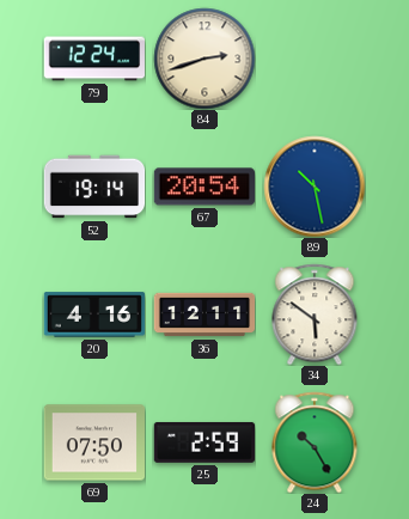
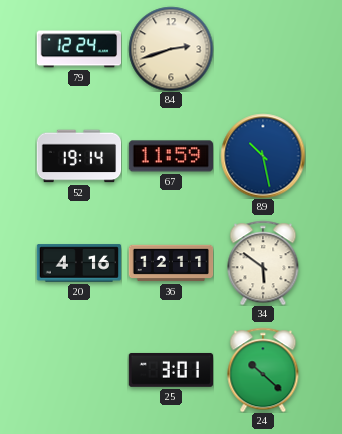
67: 20:54 -> 11:59 (170, 156)
69: 07:50 -> none (93, 442)
25: 2:59 -> 3:01 (170, 370)
24: 10:25 -> 10:22 (263, 370)
